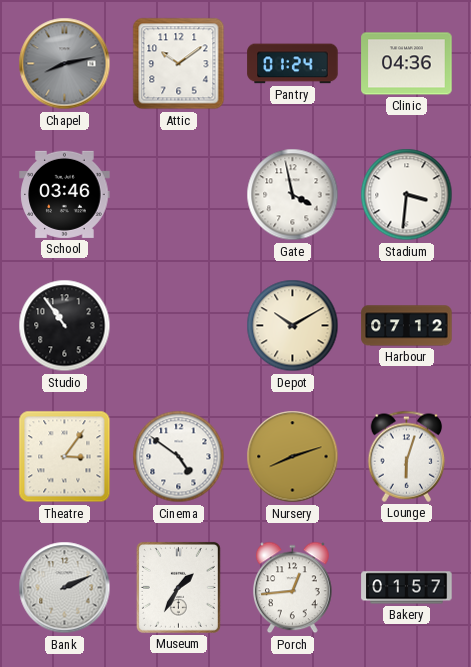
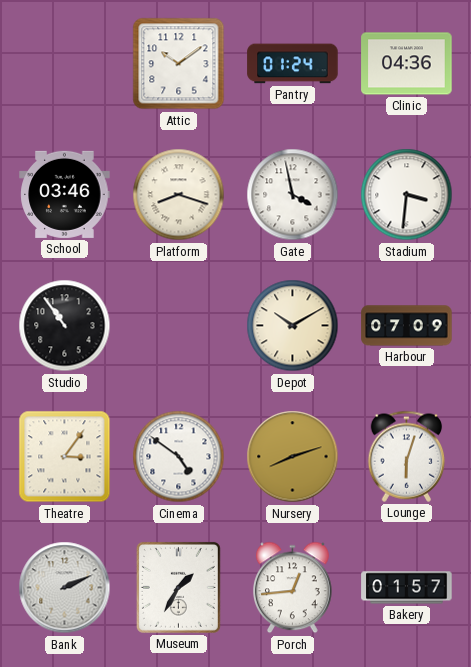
Chapel: 8:13 -> none (65, 64)
Platform: none -> 8:18 (179, 195)
Harbour: 07:12 -> 07:09 (407, 326)
